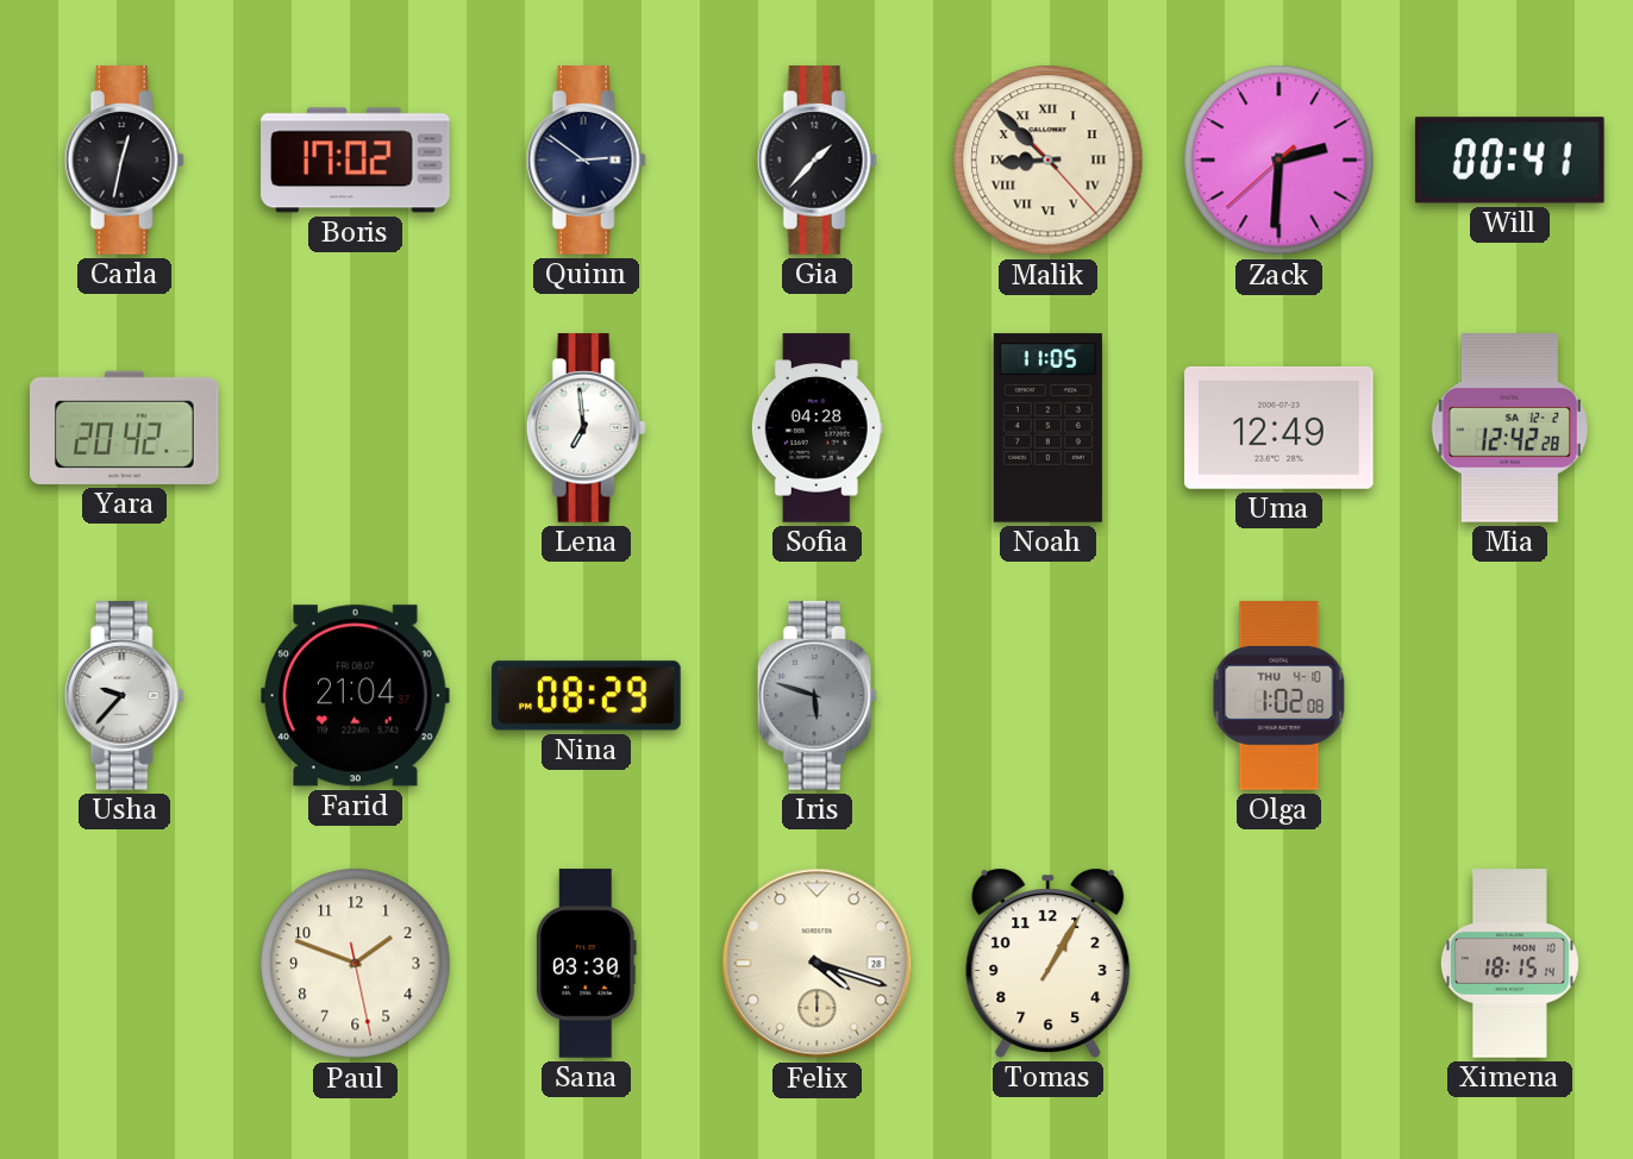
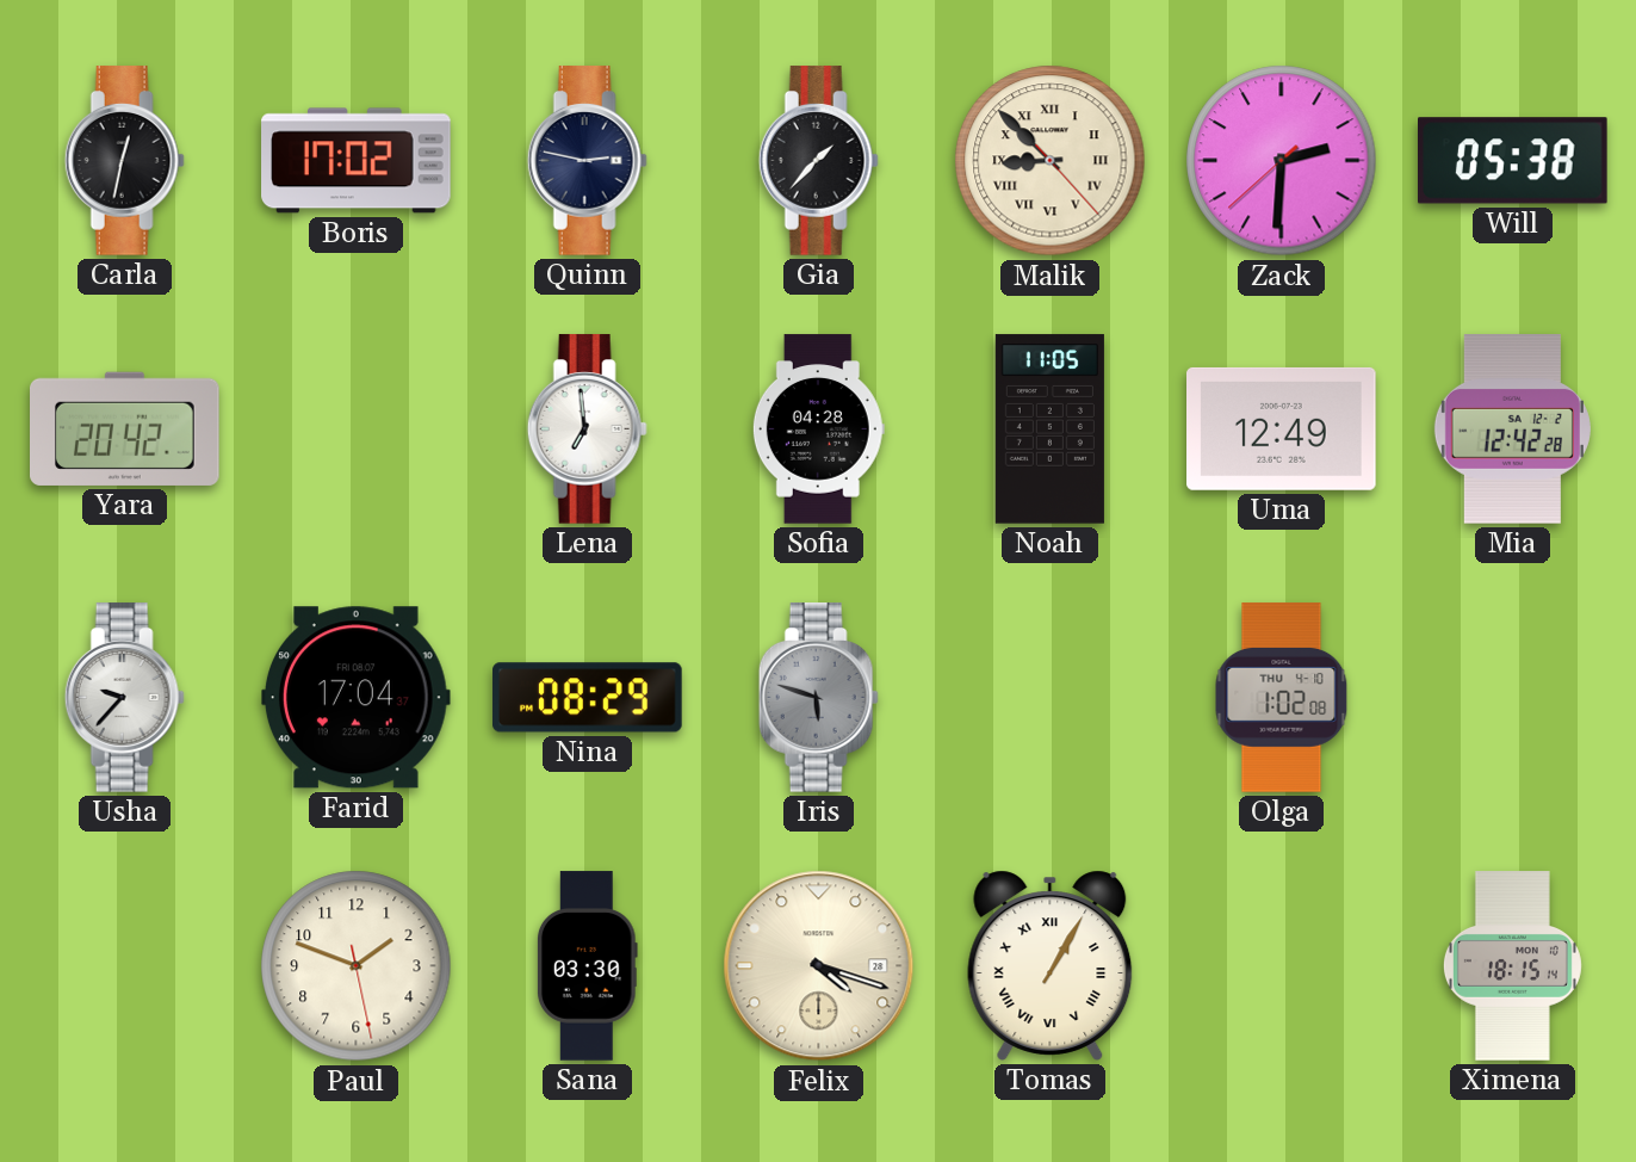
Quinn: 2:51 -> 2:47 (587, 161)
Will: 00:41 -> 05:38 (1513, 161)
Farid: 21:04 -> 17:04 (357, 698)
Tomas numerals: Arabic -> Roman (1051, 965)
